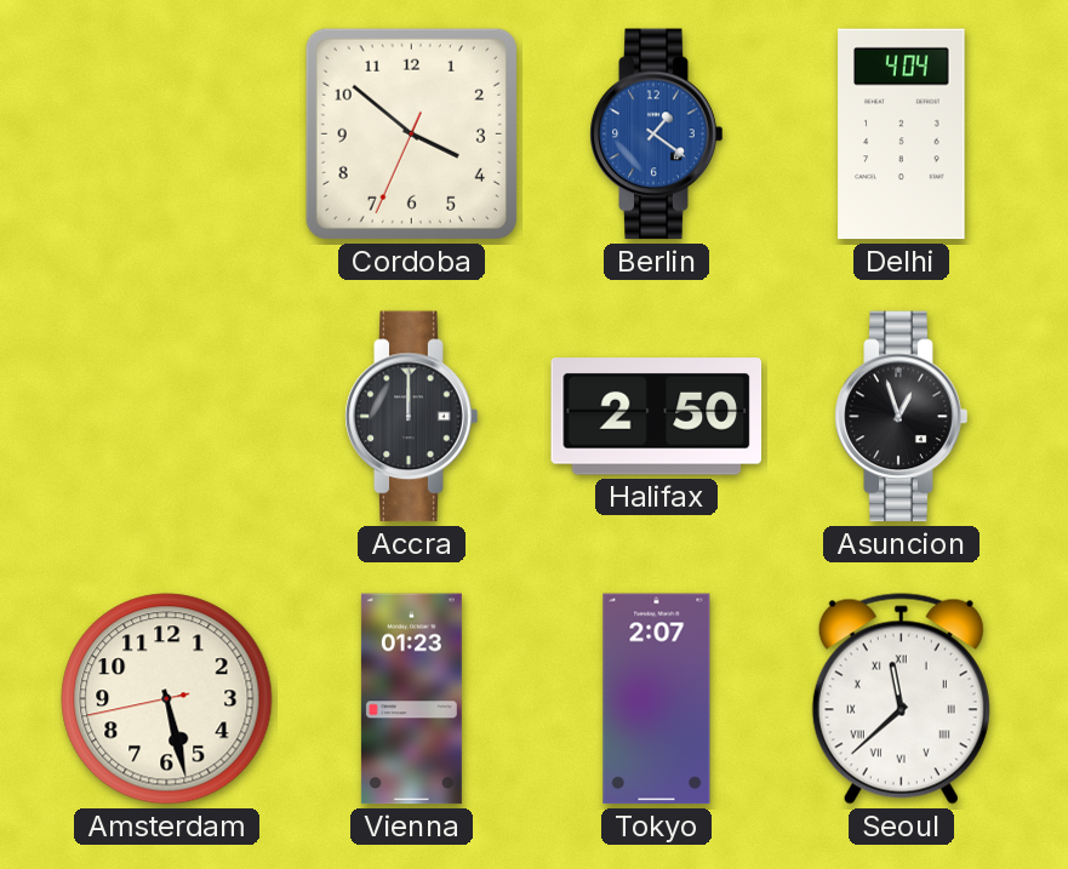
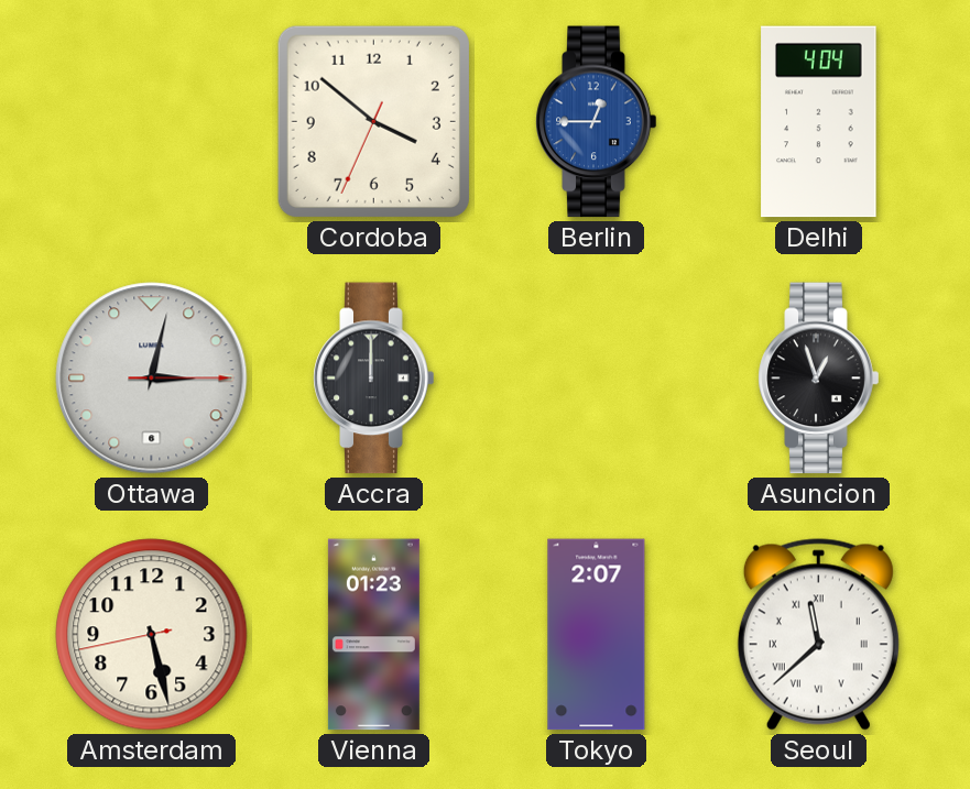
Berlin: 1:21 -> 12:45 (597, 122)
Ottawa: none -> 3:02 (152, 379)
Halifax: 2:50 -> none (657, 417)
